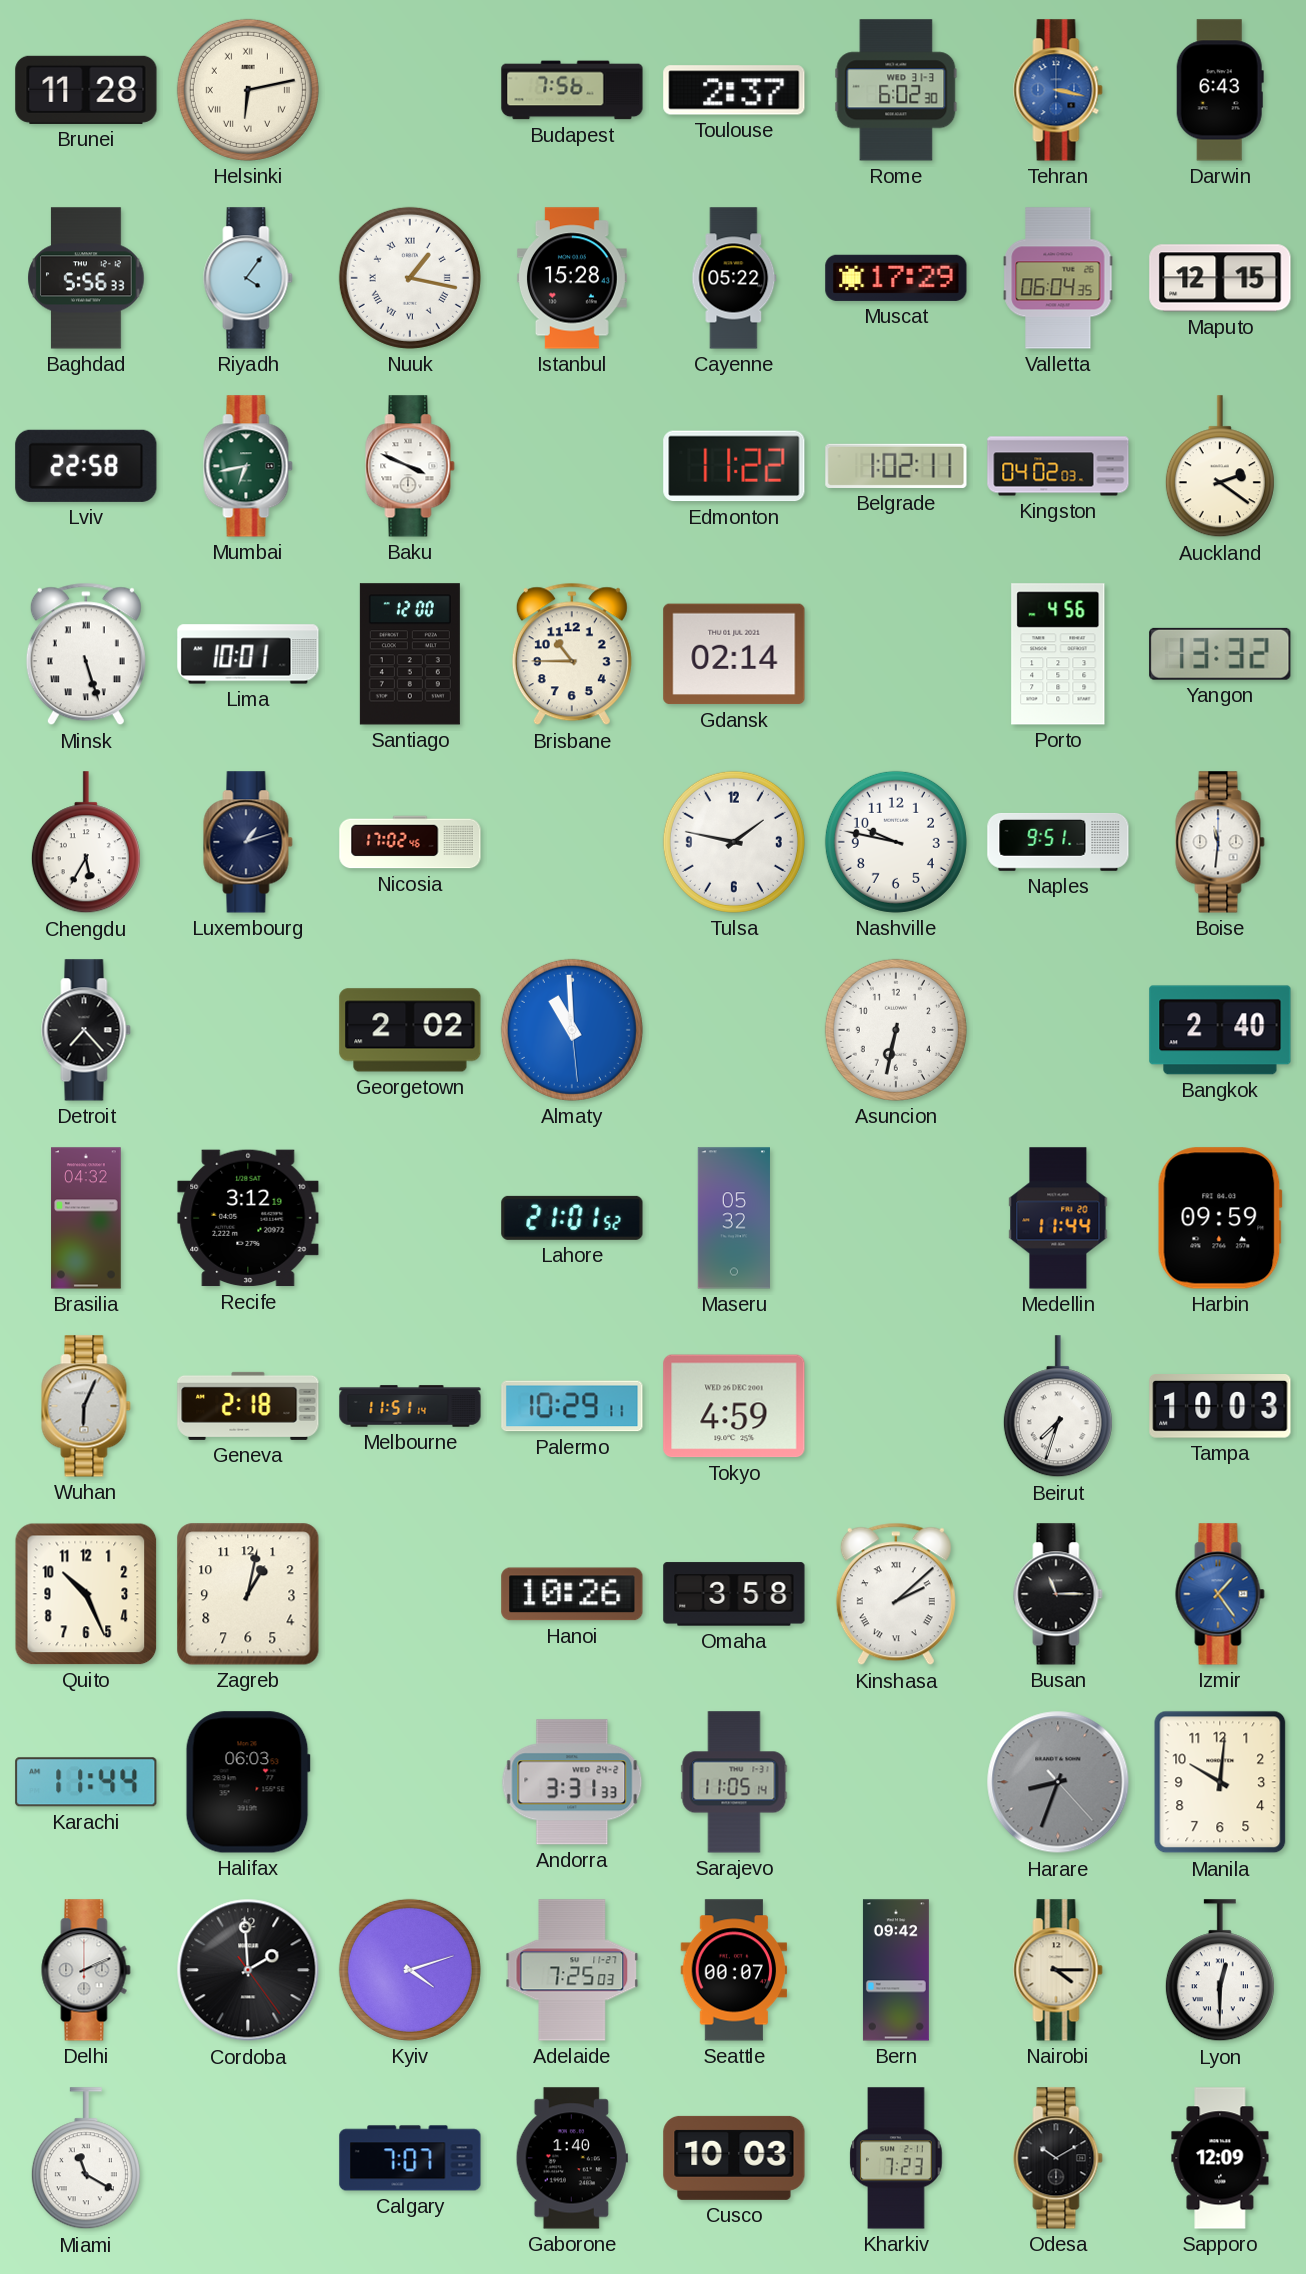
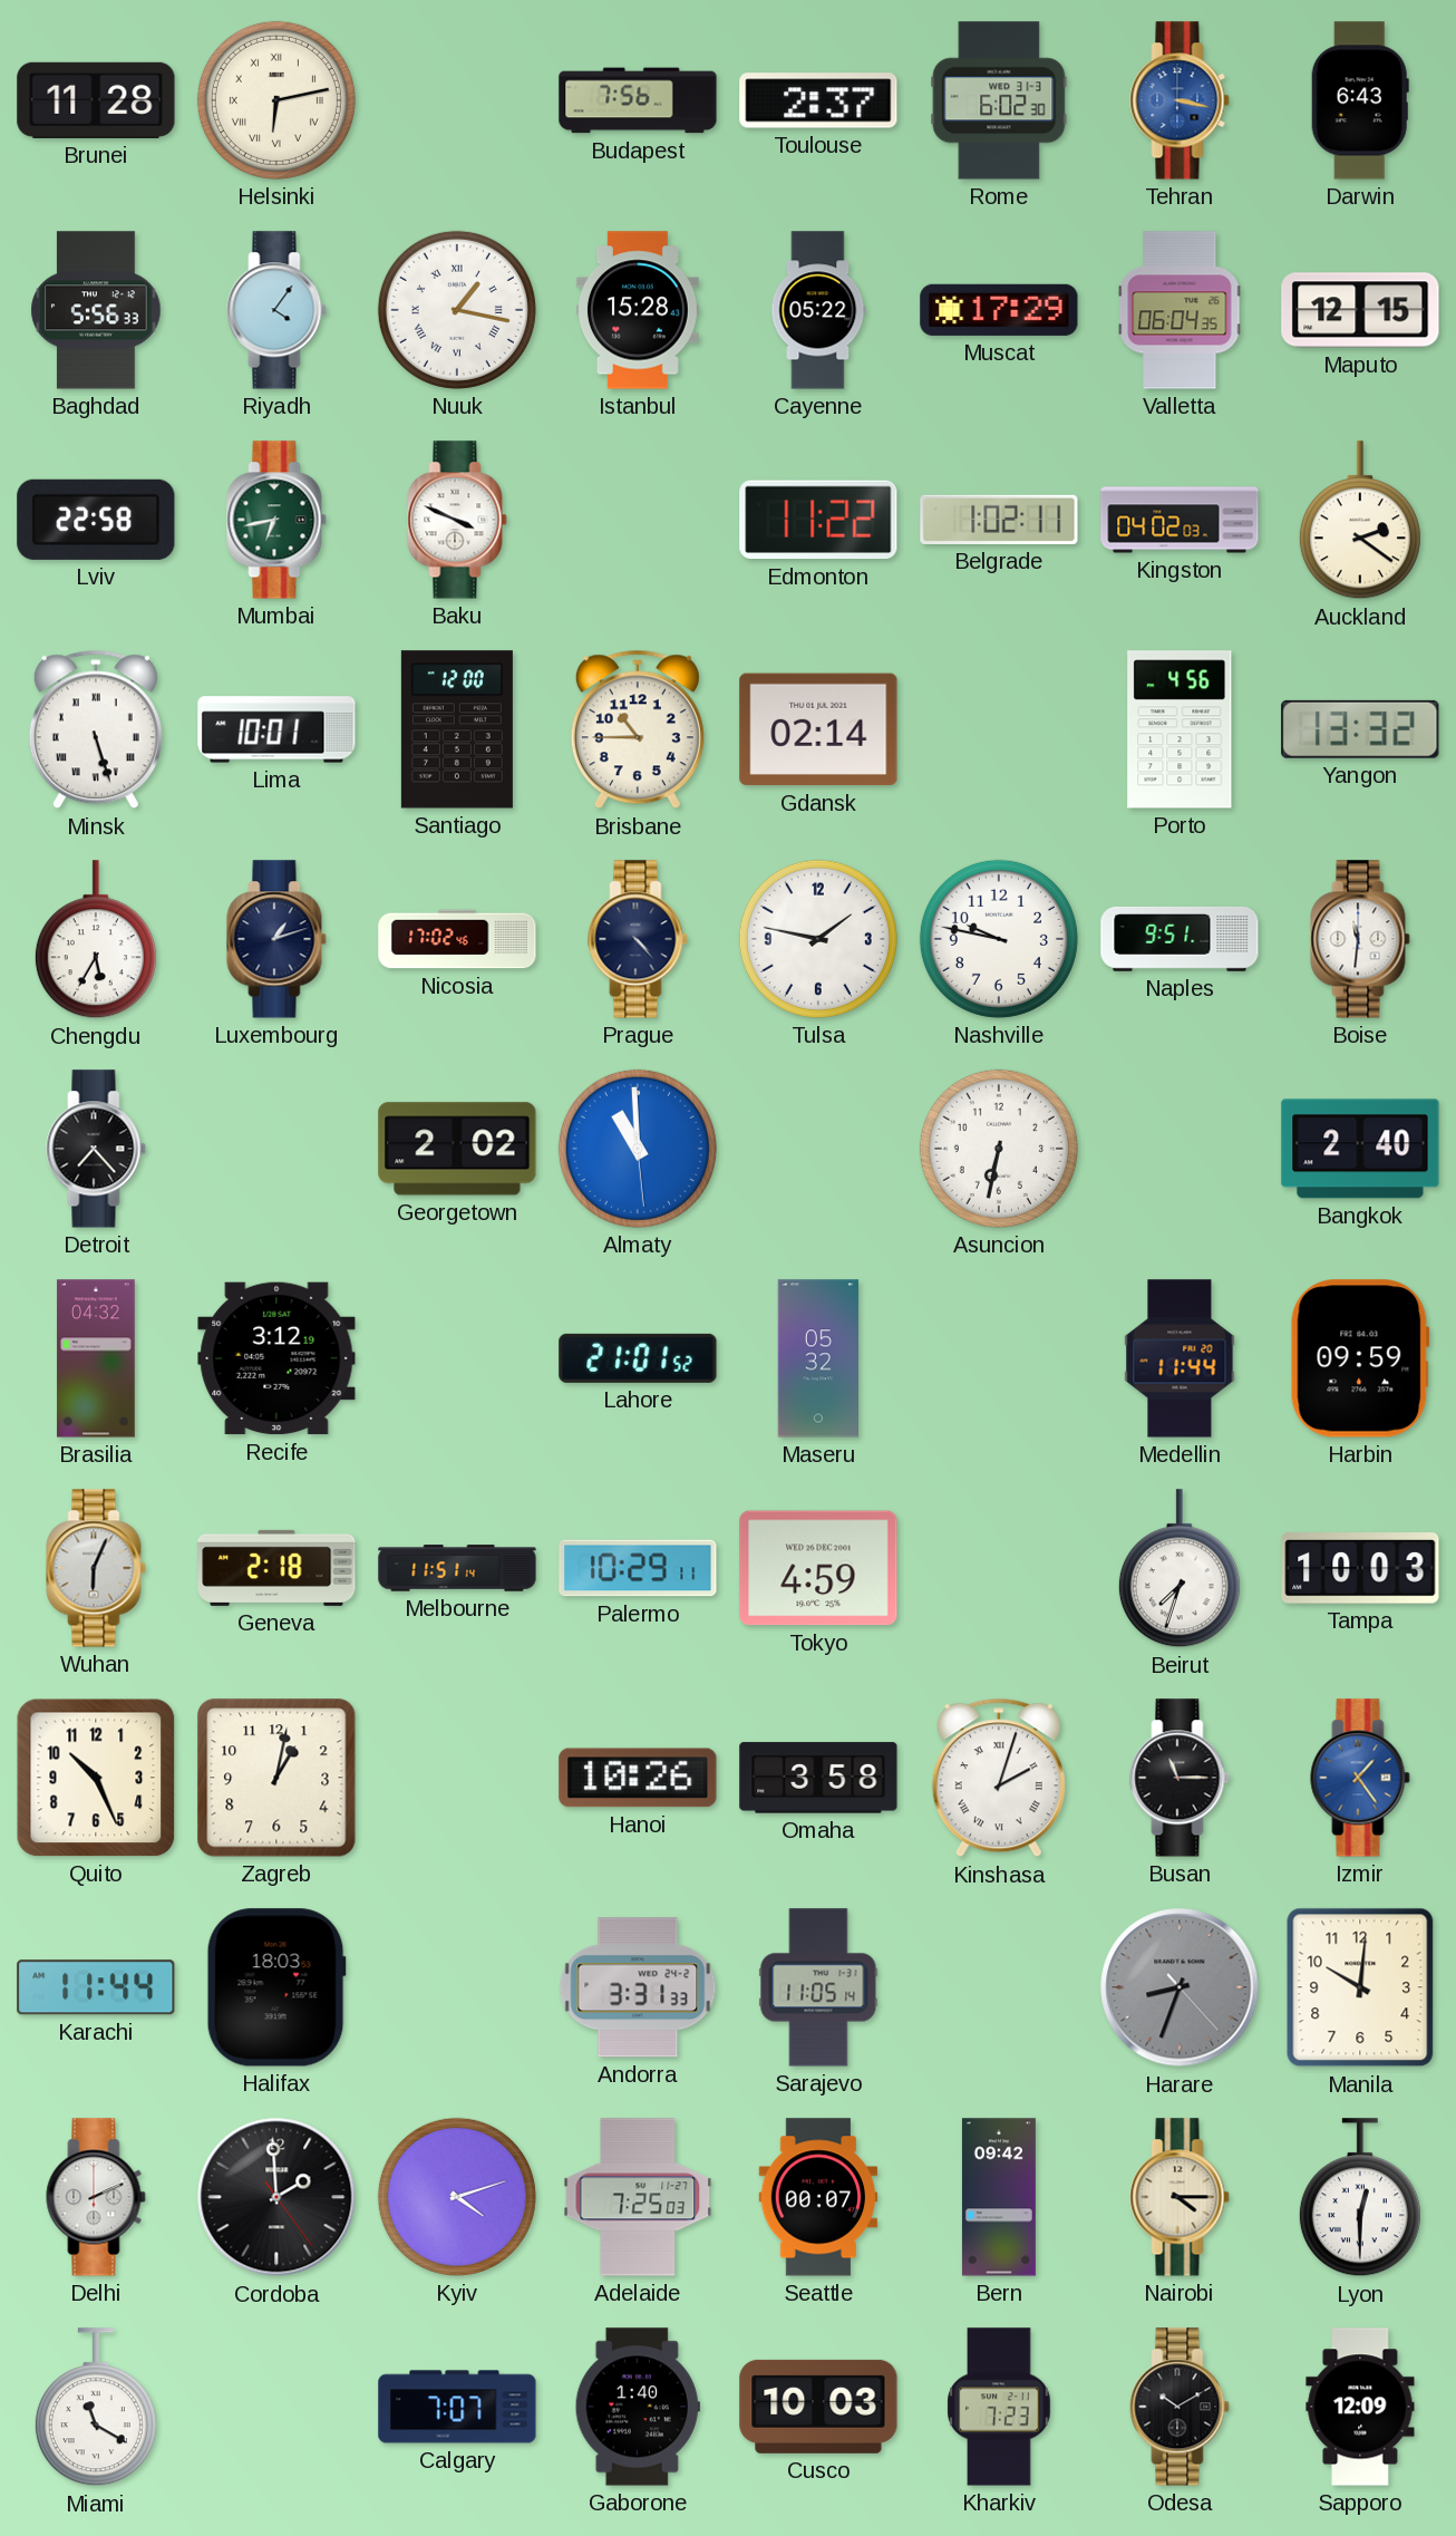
Prague: none -> 4:23 (638, 939)
Kinshasa: 2:08 -> 2:03 (999, 1778)
Halifax: 06:03 -> 18:03 (276, 1987)
